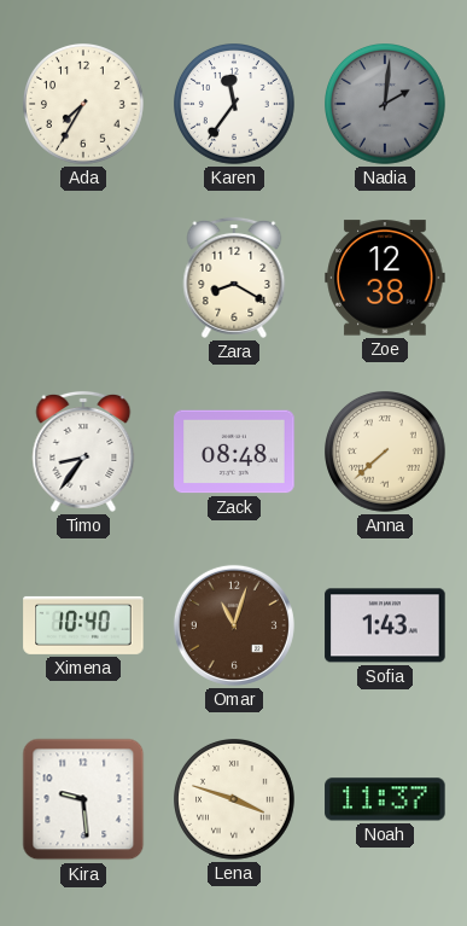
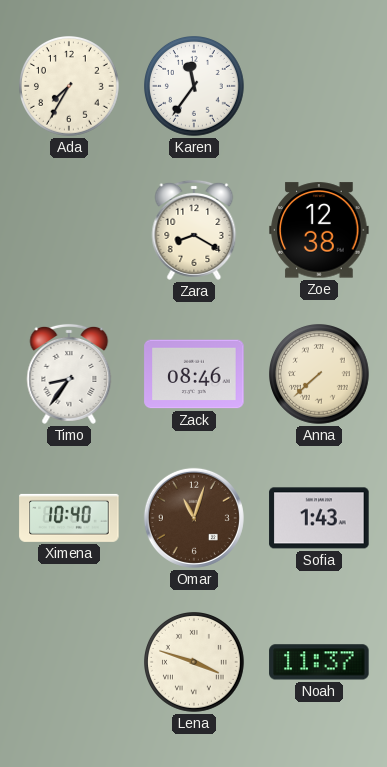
Nadia: 2:01 -> none (386, 105)
Zack: 08:48 -> 08:46 (194, 374)
Kira: 9:29 -> none (83, 799)
